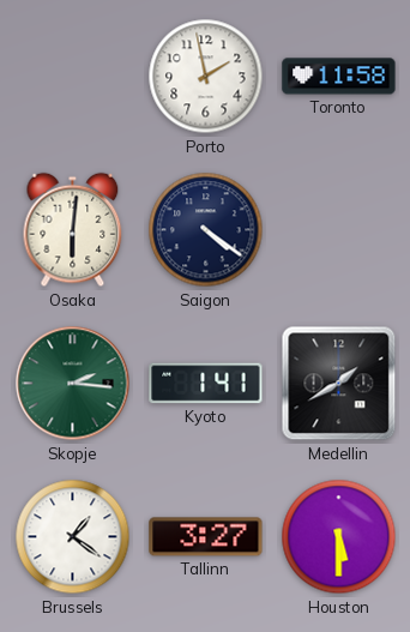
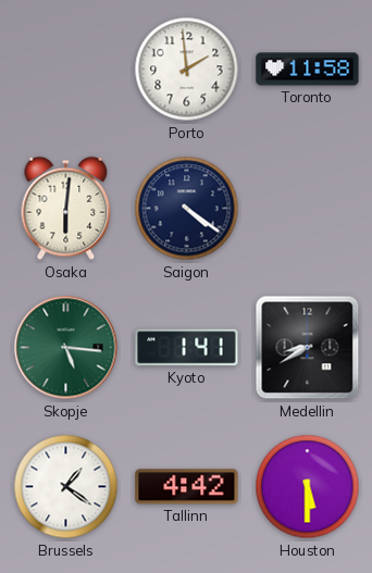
Porto: 1:58 -> 1:59 (187, 70)
Skopje: 2:16 -> 5:16 (66, 348)
Medellin: 1:40 -> 8:40 (308, 348)
Tallinn: 3:27 -> 4:42 (187, 487)
